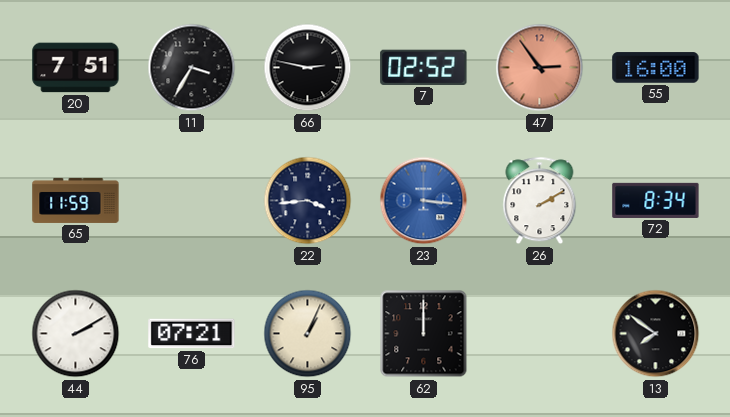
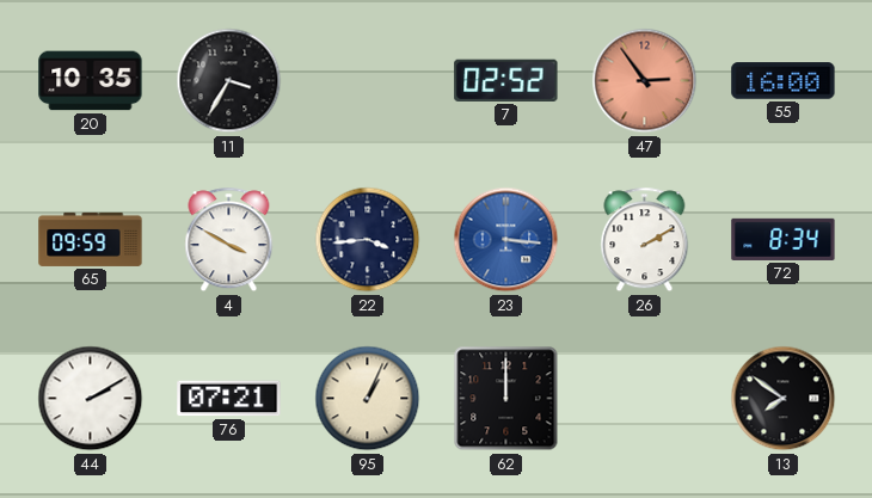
20: 7:51 -> 10:35 (91, 81)
66: 2:47 -> none (308, 68)
65: 11:59 -> 09:59 (91, 239)
4: none -> 3:50 (229, 240)
